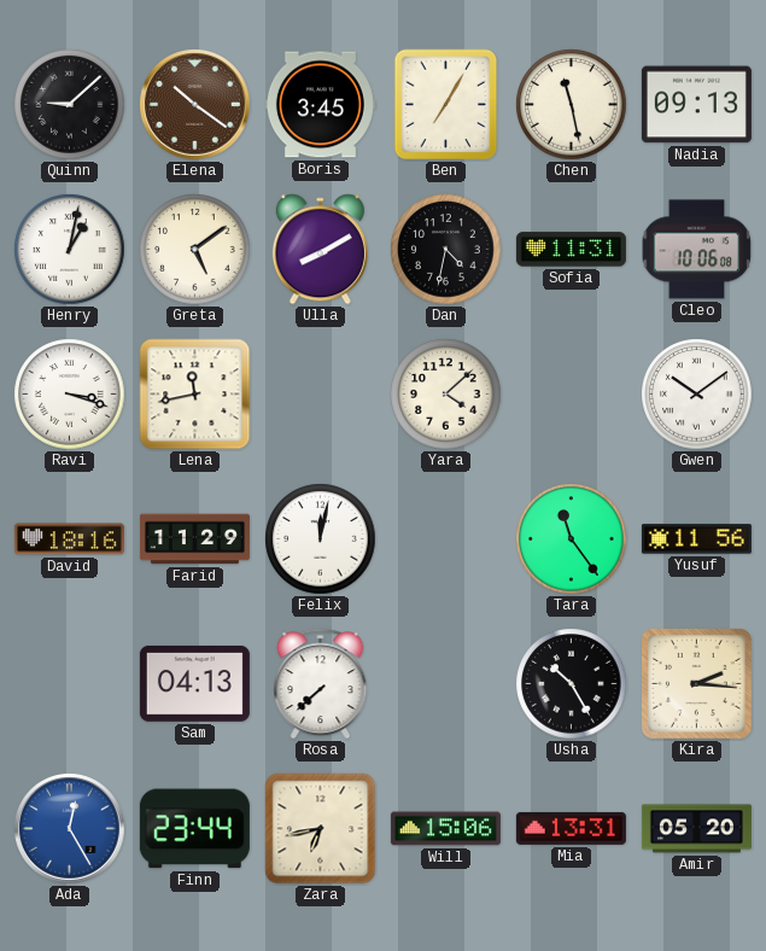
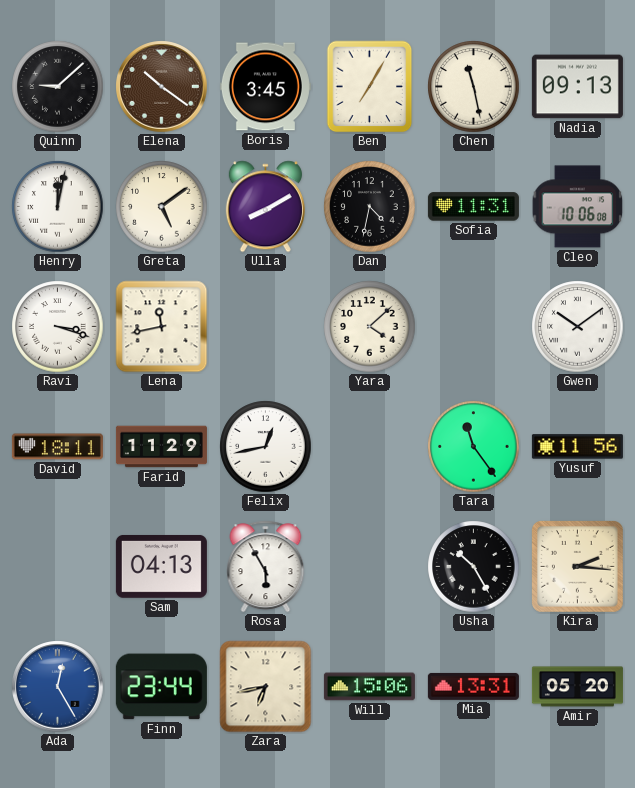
Henry: 1:02 -> 12:02 (58, 207)
David: 18:16 -> 18:11 (57, 447)
Felix: 12:02 -> 12:43 (266, 447)
Rosa: 7:38 -> 5:55 (266, 567)
